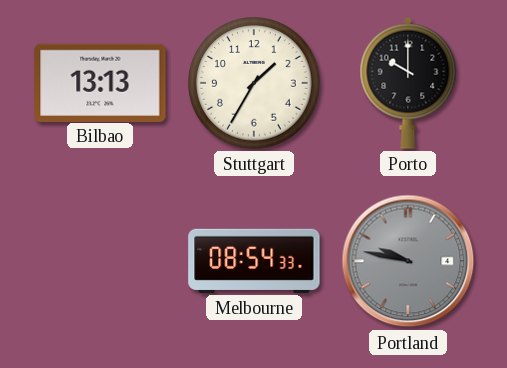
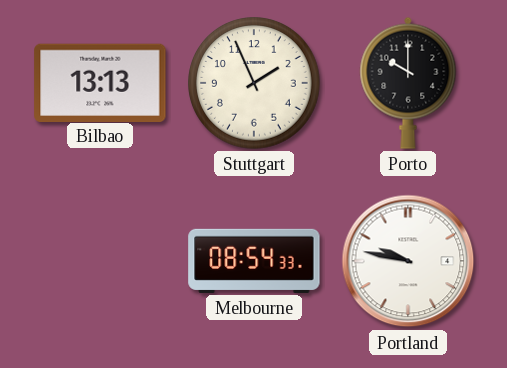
Stuttgart: 1:35 -> 1:56 (254, 83)
Portland dial: grey -> white (408, 261)
